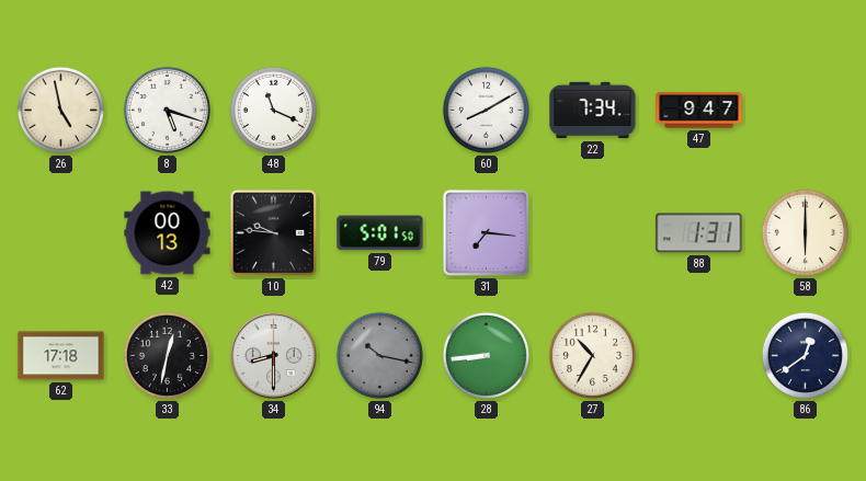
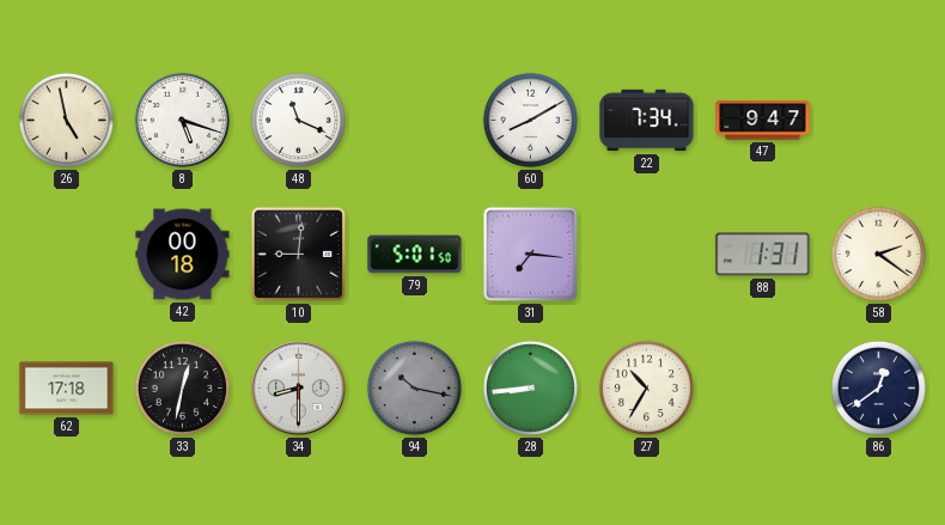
42: 00:13 -> 00:18 (183, 255)
10: 9:46 -> 9:01 (298, 254)
58: 6:00 -> 2:21 (878, 254)
